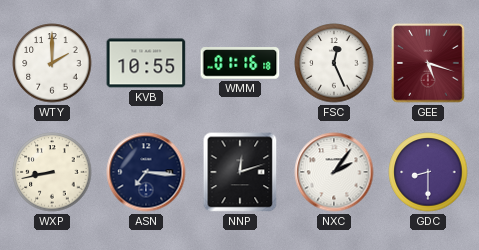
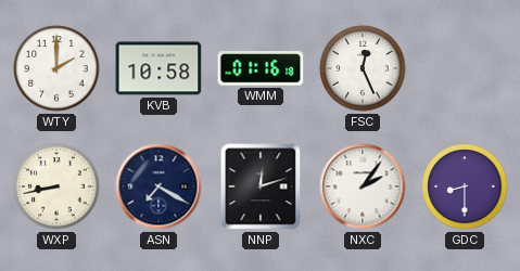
KVB: 10:55 -> 10:58 (158, 68)
GEE: 5:18 -> none (428, 63)
ASN: 7:16 -> 7:20 (158, 186)
